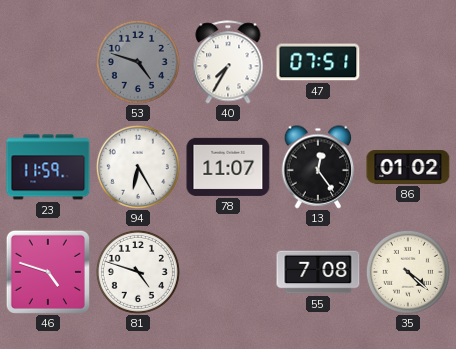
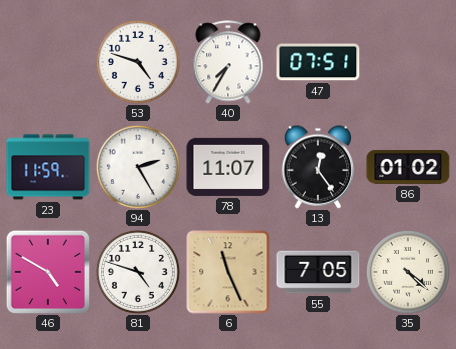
53 dial: grey -> white (138, 62)
94: 6:25 -> 2:25 (138, 167)
46: 4:48 -> 4:50 (48, 272)
6: none -> 11:26 (228, 272)
55: 7:08 -> 7:05 (318, 272)
